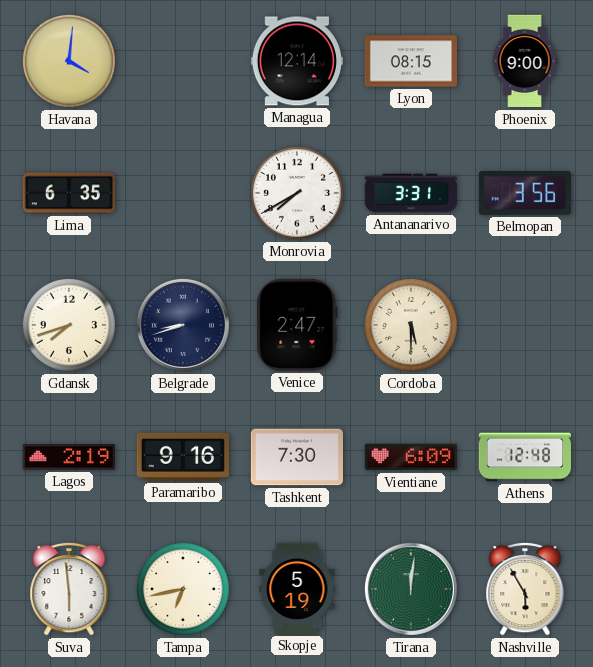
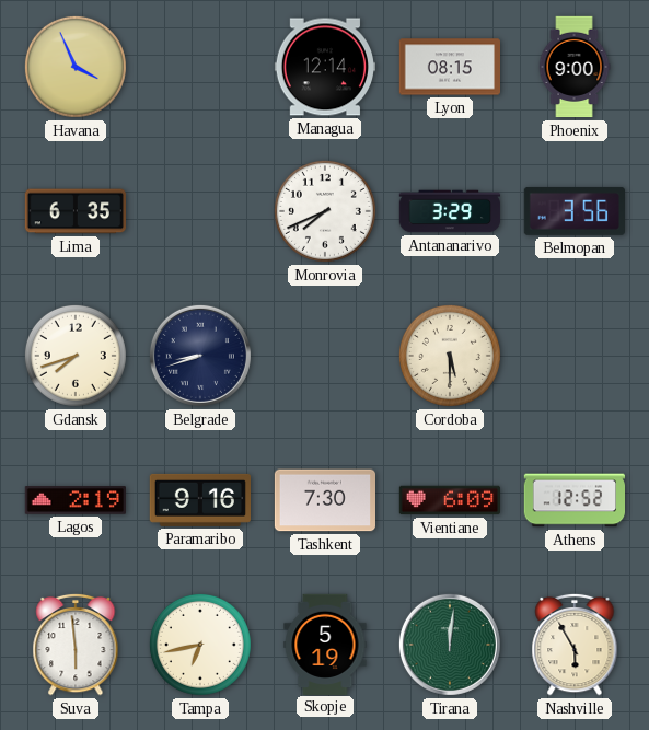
Havana: 4:01 -> 3:56 (76, 67)
Monrovia: 7:40 -> 7:41 (325, 211)
Antananarivo: 3:31 -> 3:29 (450, 211)
Venice: 2:47 -> none (297, 325)
Athens: 12:48 -> 12:52 (573, 500)
